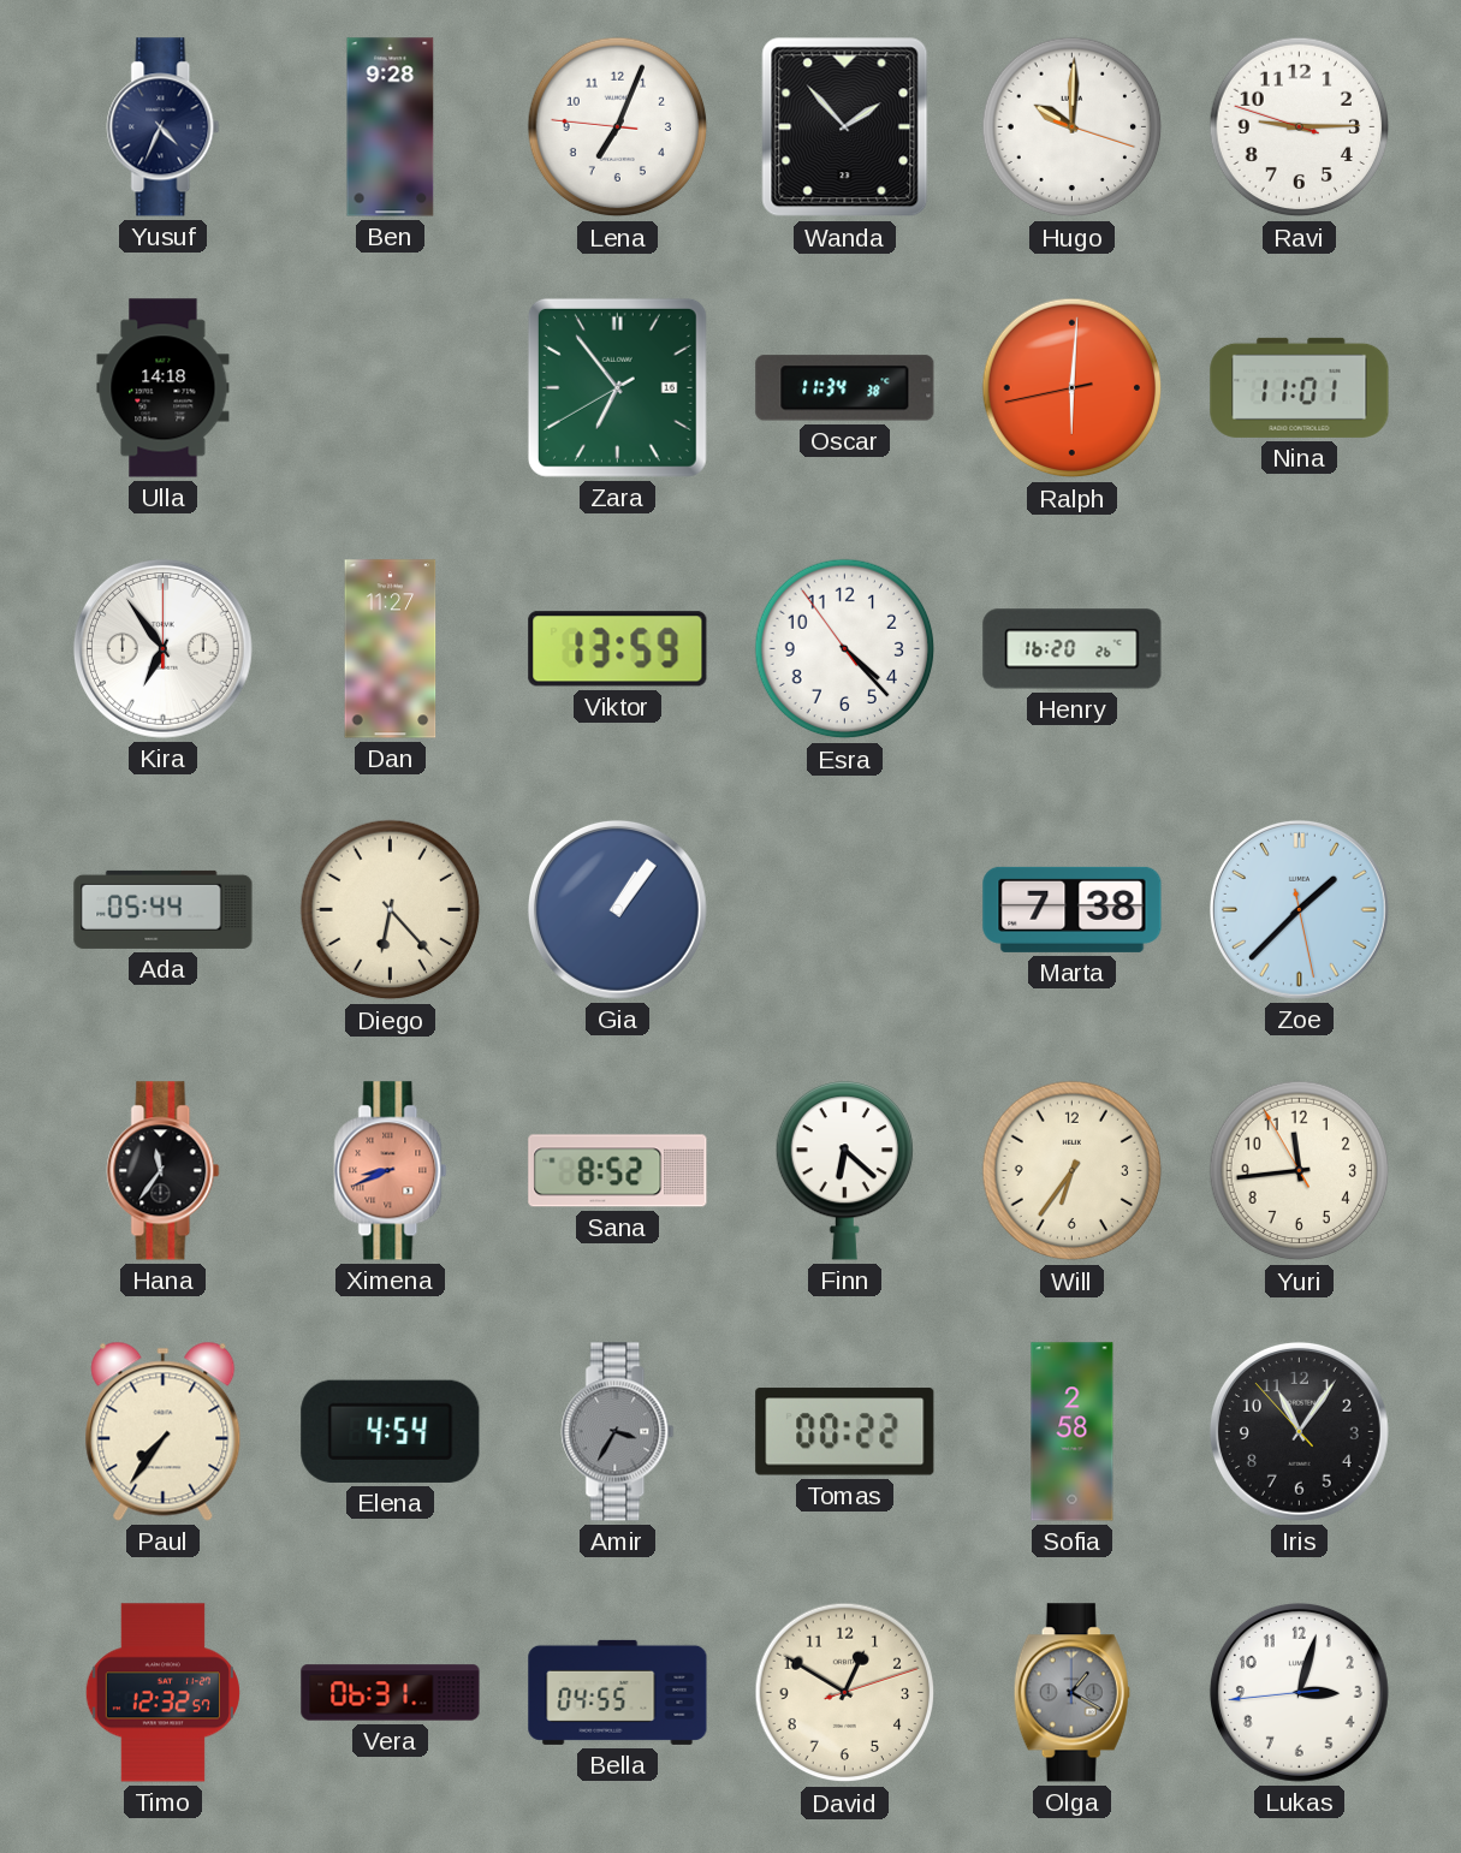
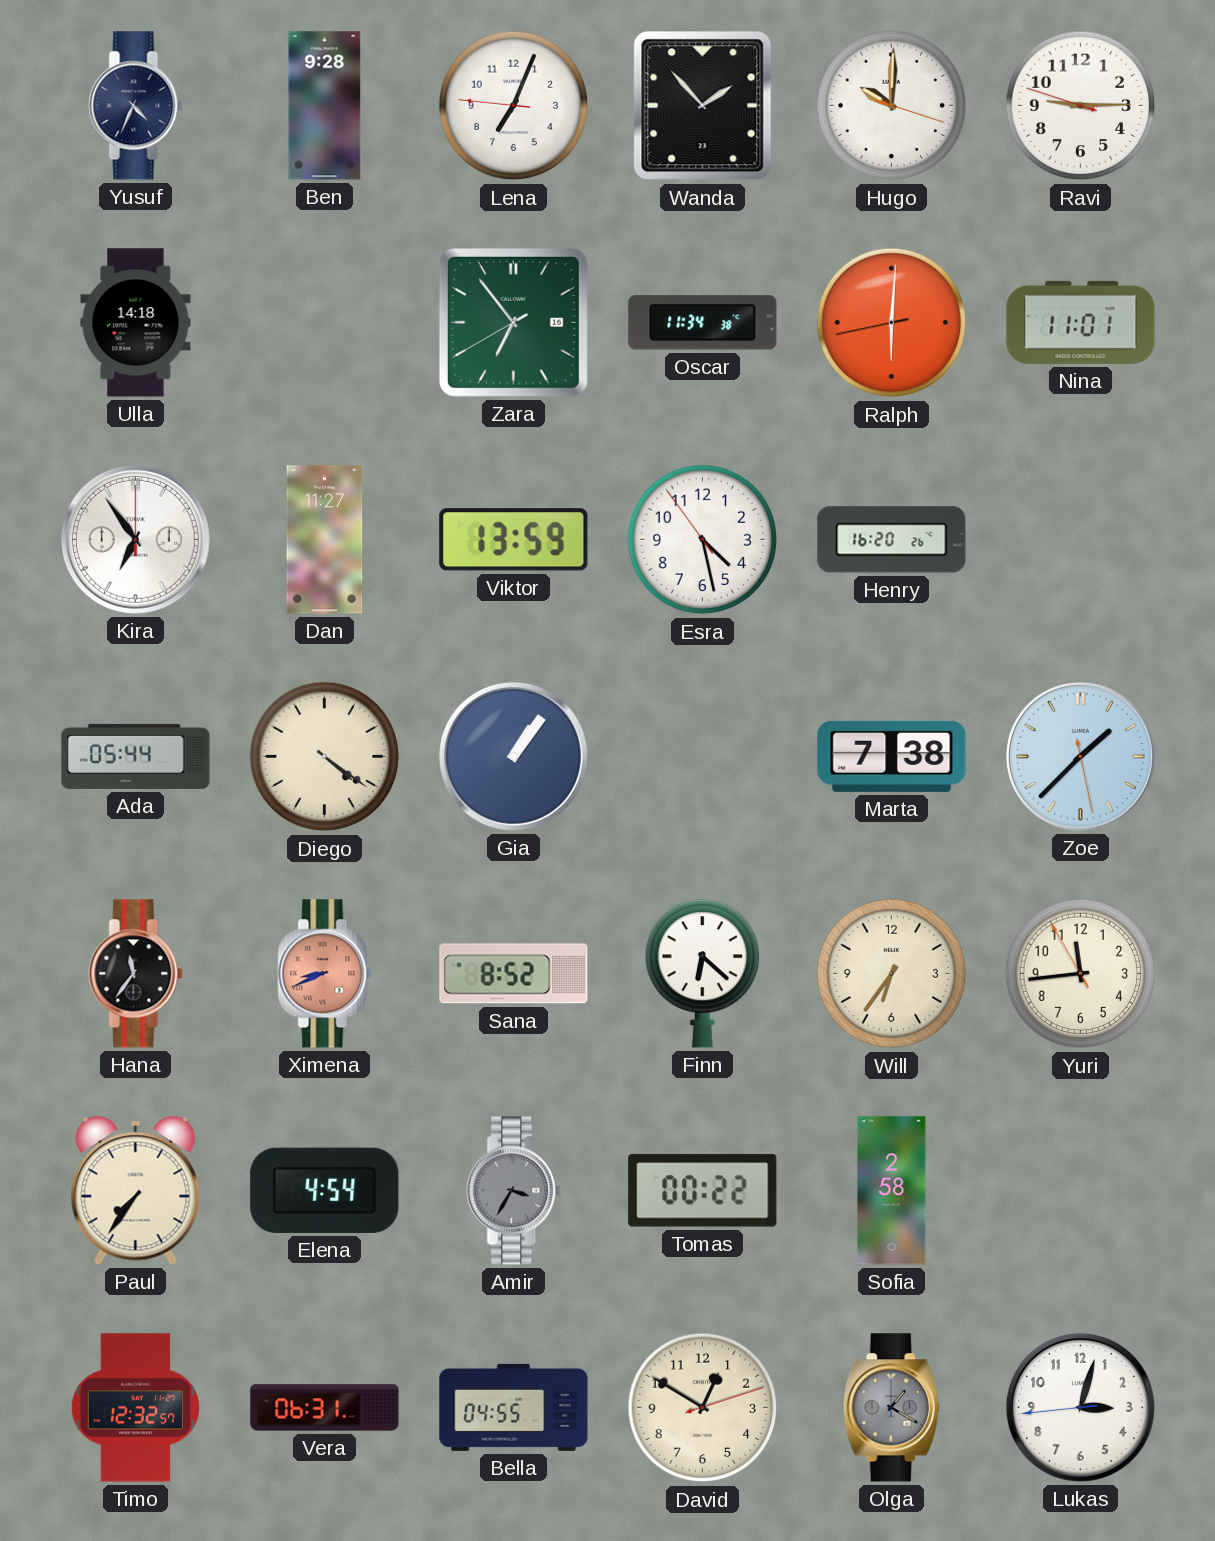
Esra: 4:22 -> 4:27 (703, 540)
Diego: 6:23 -> 4:21 (325, 757)
Iris: 11:05 -> none (1299, 1431)
